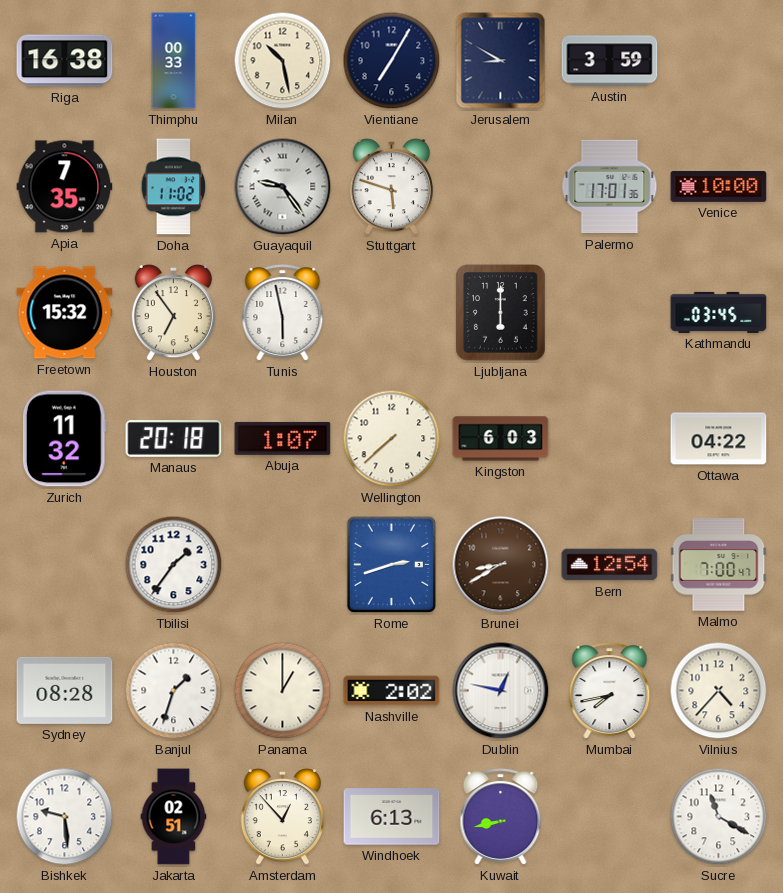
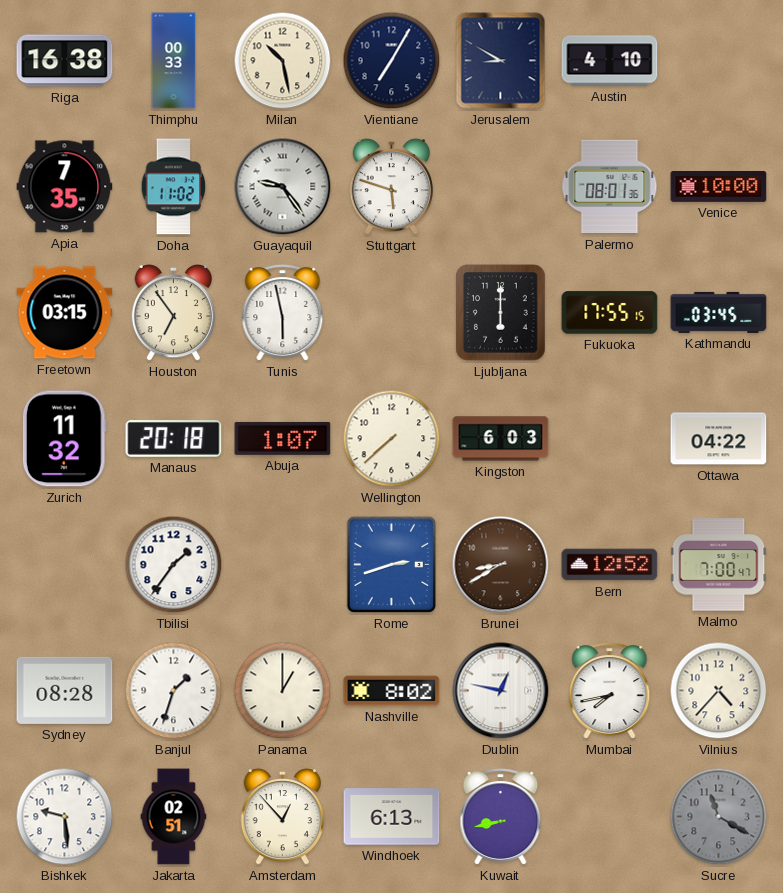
Austin: 3:59 -> 4:10 (610, 61)
Palermo: 17:01 -> 08:01 (610, 187)
Freetown: 15:32 -> 03:15 (65, 313)
Fukuoka: none -> 17:55 (610, 313)
Bern: 12:54 -> 12:52 (610, 565)
Nashville: 2:02 -> 8:02 (392, 691)
Sucre dial: white -> grey (719, 817)
